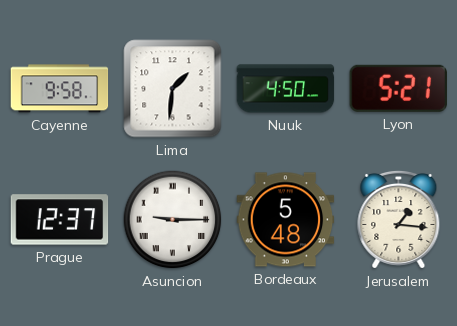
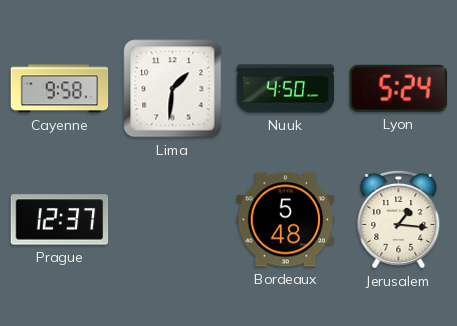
Lyon: 5:21 -> 5:24 (398, 88)
Asuncion: 9:15 -> none (173, 220)
